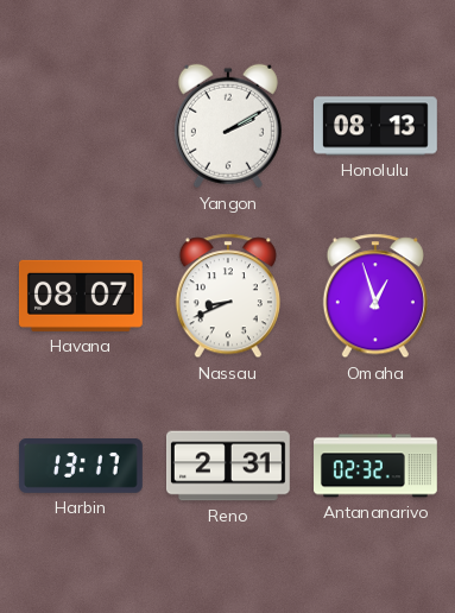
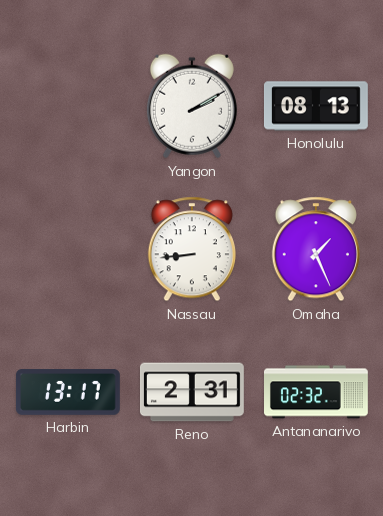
Havana: 08:07 -> none (81, 296)
Nassau: 8:41 -> 8:44 (192, 249)
Omaha: 12:57 -> 1:26 (316, 249)
